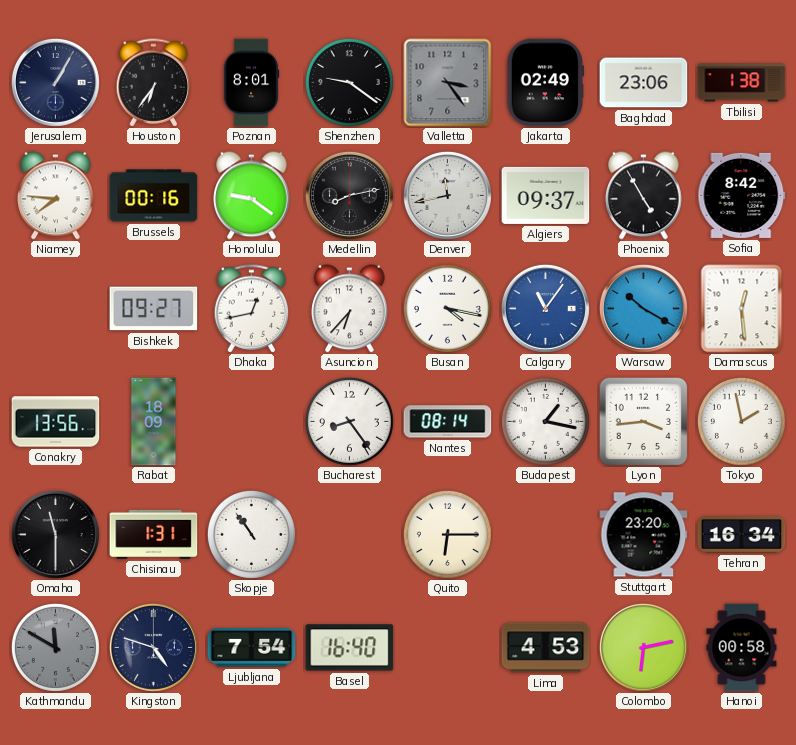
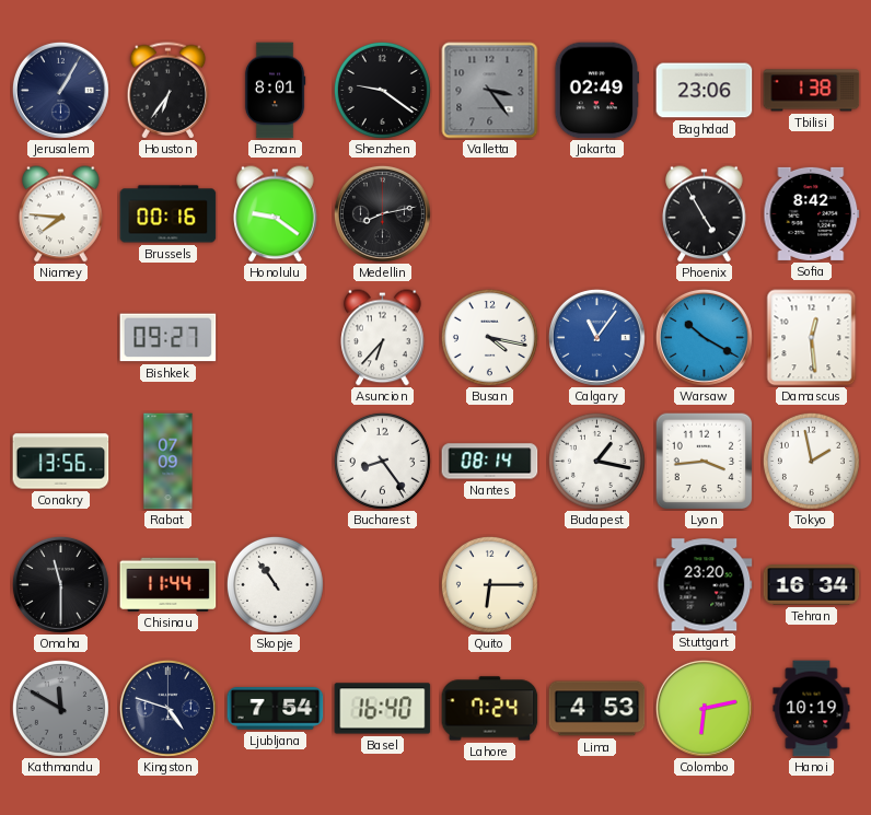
Denver: 11:43 -> none (447, 195)
Algiers: 09:37 -> none (546, 195)
Dhaka: 12:43 -> none (252, 309)
Rabat: 18:09 -> 07:09 (169, 462)
Chisinau: 1:31 -> 11:44 (169, 584)
Lahore: none -> 7:24 (490, 709)
Hanoi: 00:58 -> 10:19 (812, 709)
